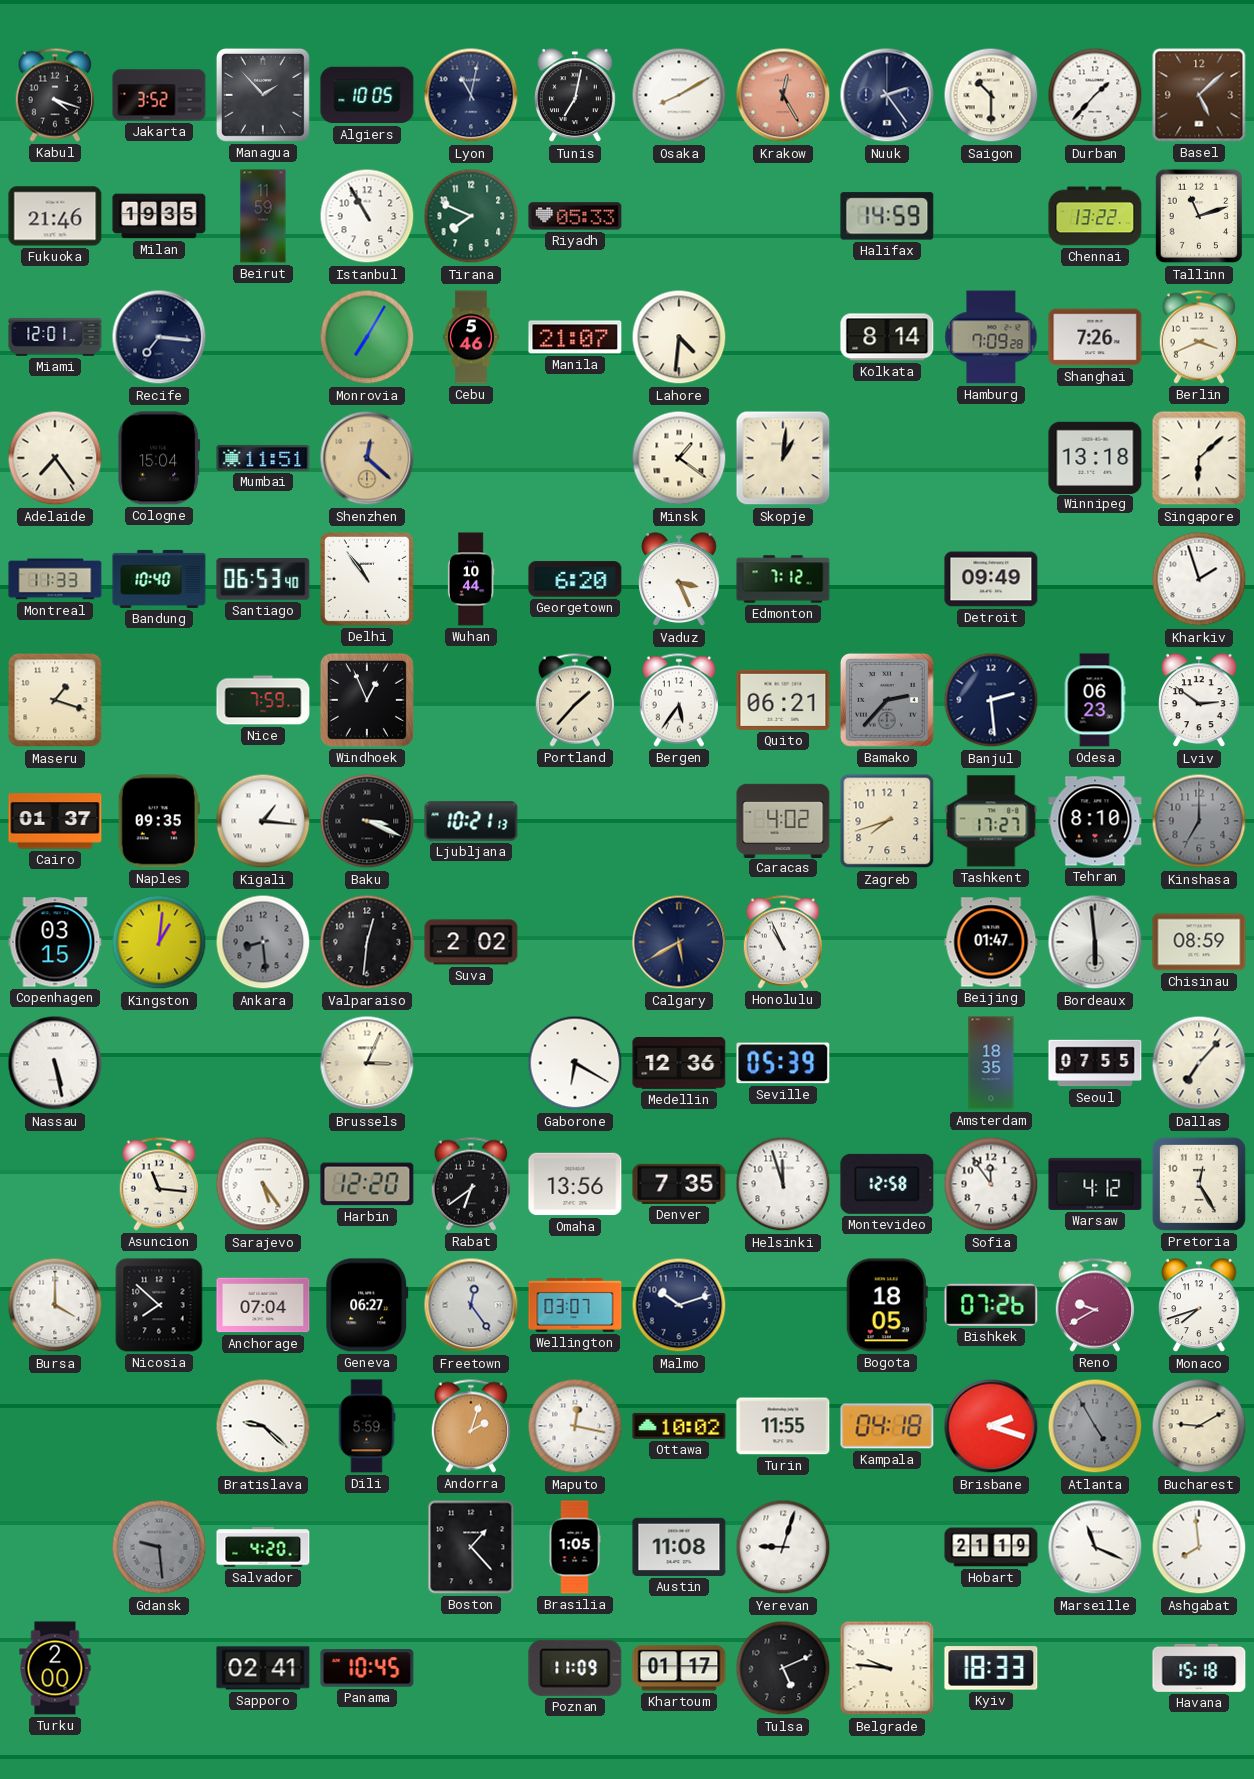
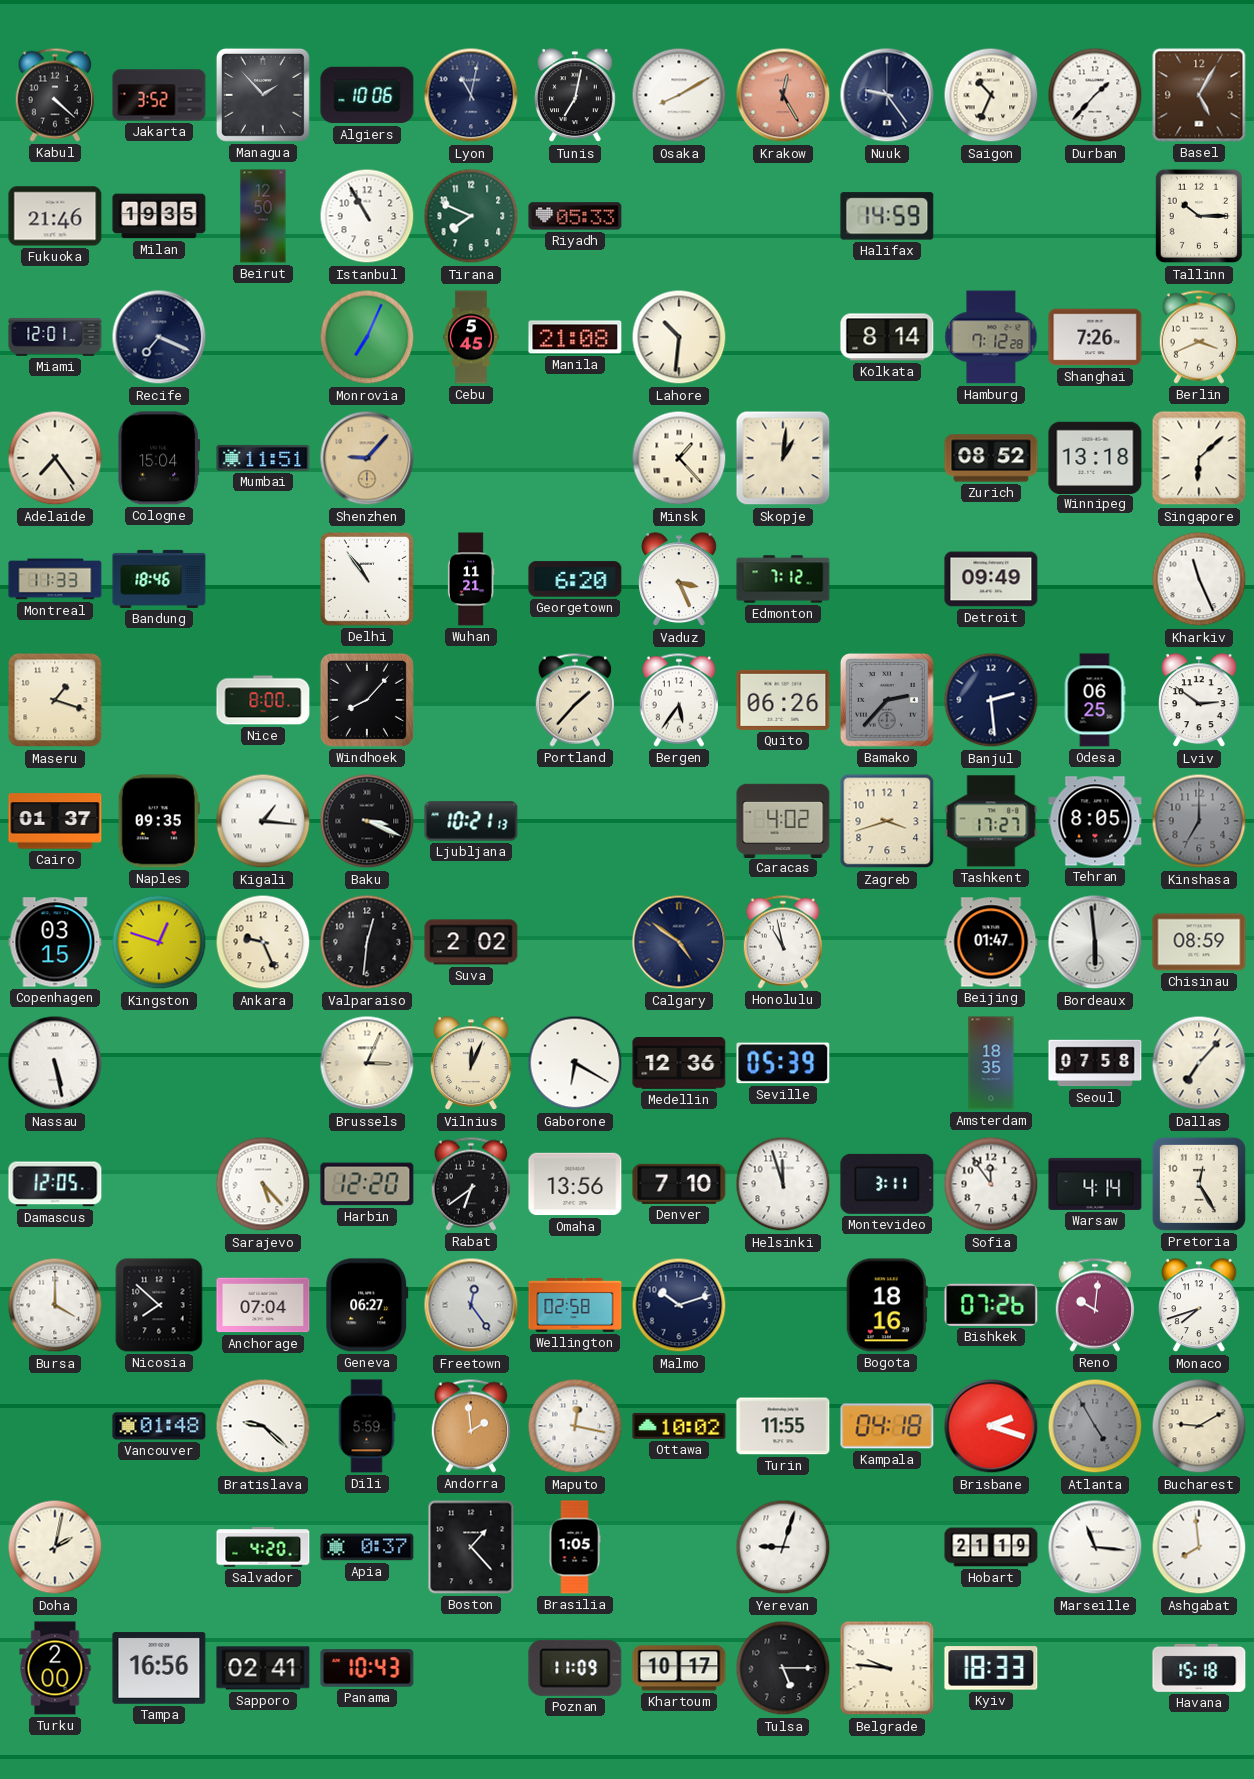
Kabul: 4:18 -> 4:22 (54, 95)
Algiers: 10:05 -> 10:06 (367, 95)
Nuuk: 2:24 -> 9:24 (887, 95)
Saigon: 10:30 -> 10:34 (991, 95)
Basel: 5:08 -> 5:05 (1199, 95)
Beirut: 11:59 -> 12:50 (263, 216)
Chennai: 13:22 -> none (1095, 216)
Tallinn: 11:12 -> 10:15 (1199, 216)
Recife: 7:16 -> 7:19 (159, 337)
Monrovia: 7:05 -> 7:04 (367, 337)
Cebu: 5:46 -> 5:45 (471, 337)
Manila: 21:07 -> 21:08 (575, 337)
Lahore: 4:31 -> 10:31 (679, 337)
Hamburg: 7:09 -> 7:12 (991, 337)
Shenzhen: 12:22 -> 9:07 (367, 458)
Minsk: 1:21 -> 1:23 (679, 458)
Zurich: none -> 08:52 (991, 458)
Bandung: 10:40 -> 18:46 (159, 579)
Santiago: 06:53 -> none (263, 579)
Wuhan: 10:44 -> 11:21 (471, 579)
Kharkiv: 1:57 -> 11:26 (1199, 579)
Nice: 7:59 -> 8:00 (263, 700)
Windhoek: 12:56 -> 8:07 (367, 700)
Quito: 06:21 -> 06:26 (783, 700)
Odesa: 06:23 -> 06:25 (1095, 700)
Zagreb: 7:42 -> 3:42 (887, 821)
Tehran: 8:10 -> 8:05 (1095, 821)
Kingston: 1:01 -> 12:48 (159, 942)
Ankara: 8:29 -> 9:26 (263, 942)
Ankara dial: grey -> cream (263, 942)
Calgary: 5:40 -> 4:51 (679, 942)
Honolulu: 10:56 -> 10:58 (782, 942)
Vilnius: none -> 12:04 (472, 1064)
Seoul: 07:55 -> 07:58 (1095, 1063)
Damascus: none -> 12:05 (55, 1184)
Asuncion: 11:16 -> none (158, 1184)
Sarajevo: 5:24 -> 5:23 (263, 1184)
Denver: 7:35 -> 7:10 (679, 1184)
Montevideo: 12:58 -> 3:11 (887, 1184)
Warsaw: 4:12 -> 4:14 (1095, 1184)
Wellington: 03:07 -> 02:58 (575, 1305)
Bogota: 18:05 -> 18:16 (887, 1305)
Reno: 9:40 -> 10:01 (1094, 1305)
Vancouver: none -> 01:48 (159, 1426)
Andorra: 2:03 -> 1:59 (470, 1426)
Doha: none -> 2:02 (55, 1547)
Gdansk: 9:29 -> none (159, 1547)
Apia: none -> 0:37 (367, 1547)
Austin: 11:08 -> none (679, 1547)
Marseille: 11:19 -> 11:16 (1095, 1547)
Tampa: none -> 16:56 (159, 1668)
Panama: 10:45 -> 10:43 (367, 1668)
Khartoum: 01:17 -> 10:17 (679, 1668)
Tulsa: 5:11 -> 5:15 (783, 1668)
